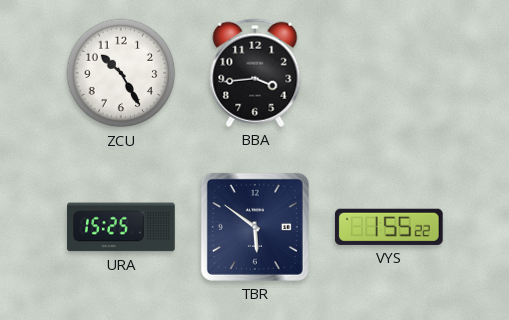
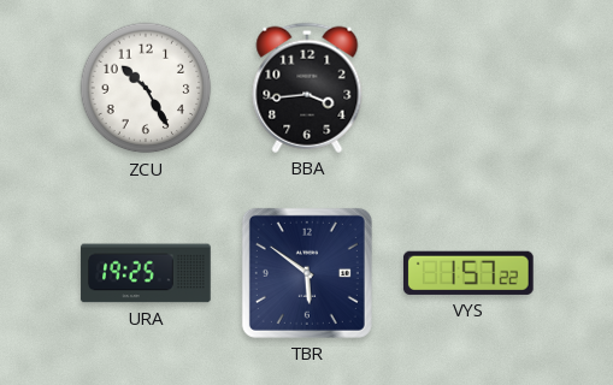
URA: 15:25 -> 19:25 (146, 273)
VYS: 1:55 -> 1:57 (468, 273)
